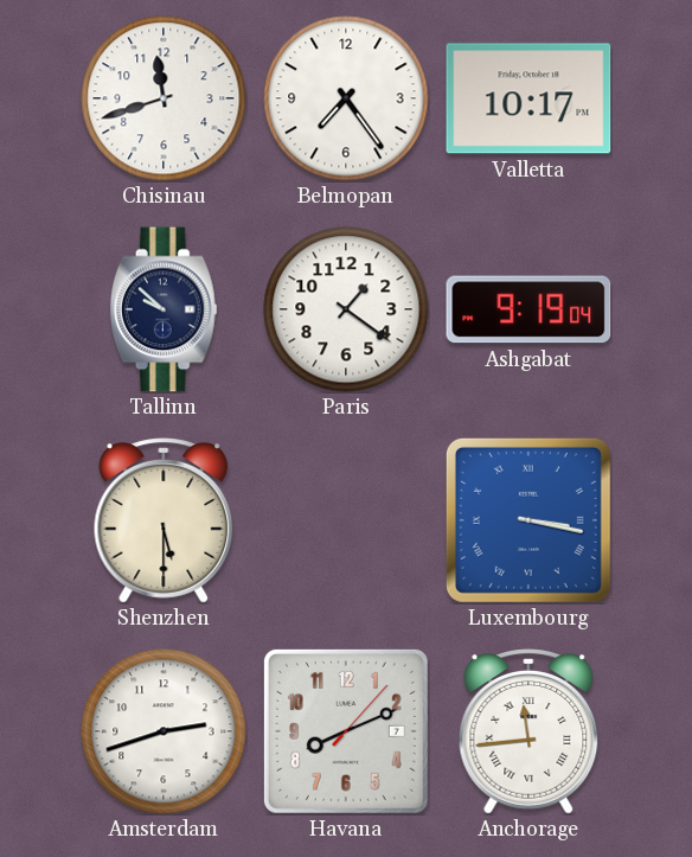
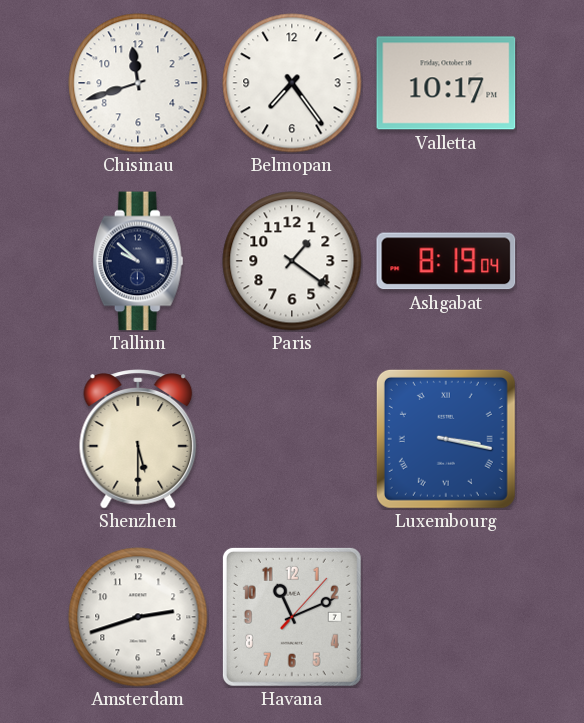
Ashgabat: 9:19 -> 8:19 (446, 261)
Havana: 8:11 -> 11:11 (292, 617)
Anchorage: 11:44 -> none (528, 731)
